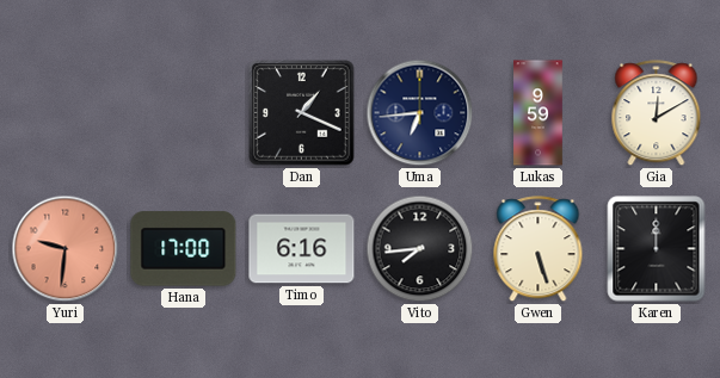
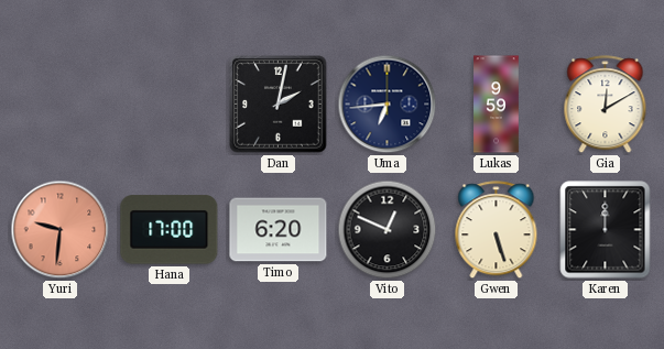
Dan: 1:19 -> 2:02 (279, 105)
Timo: 6:16 -> 6:20 (279, 230)
Vito: 7:44 -> 12:49 (388, 230)
